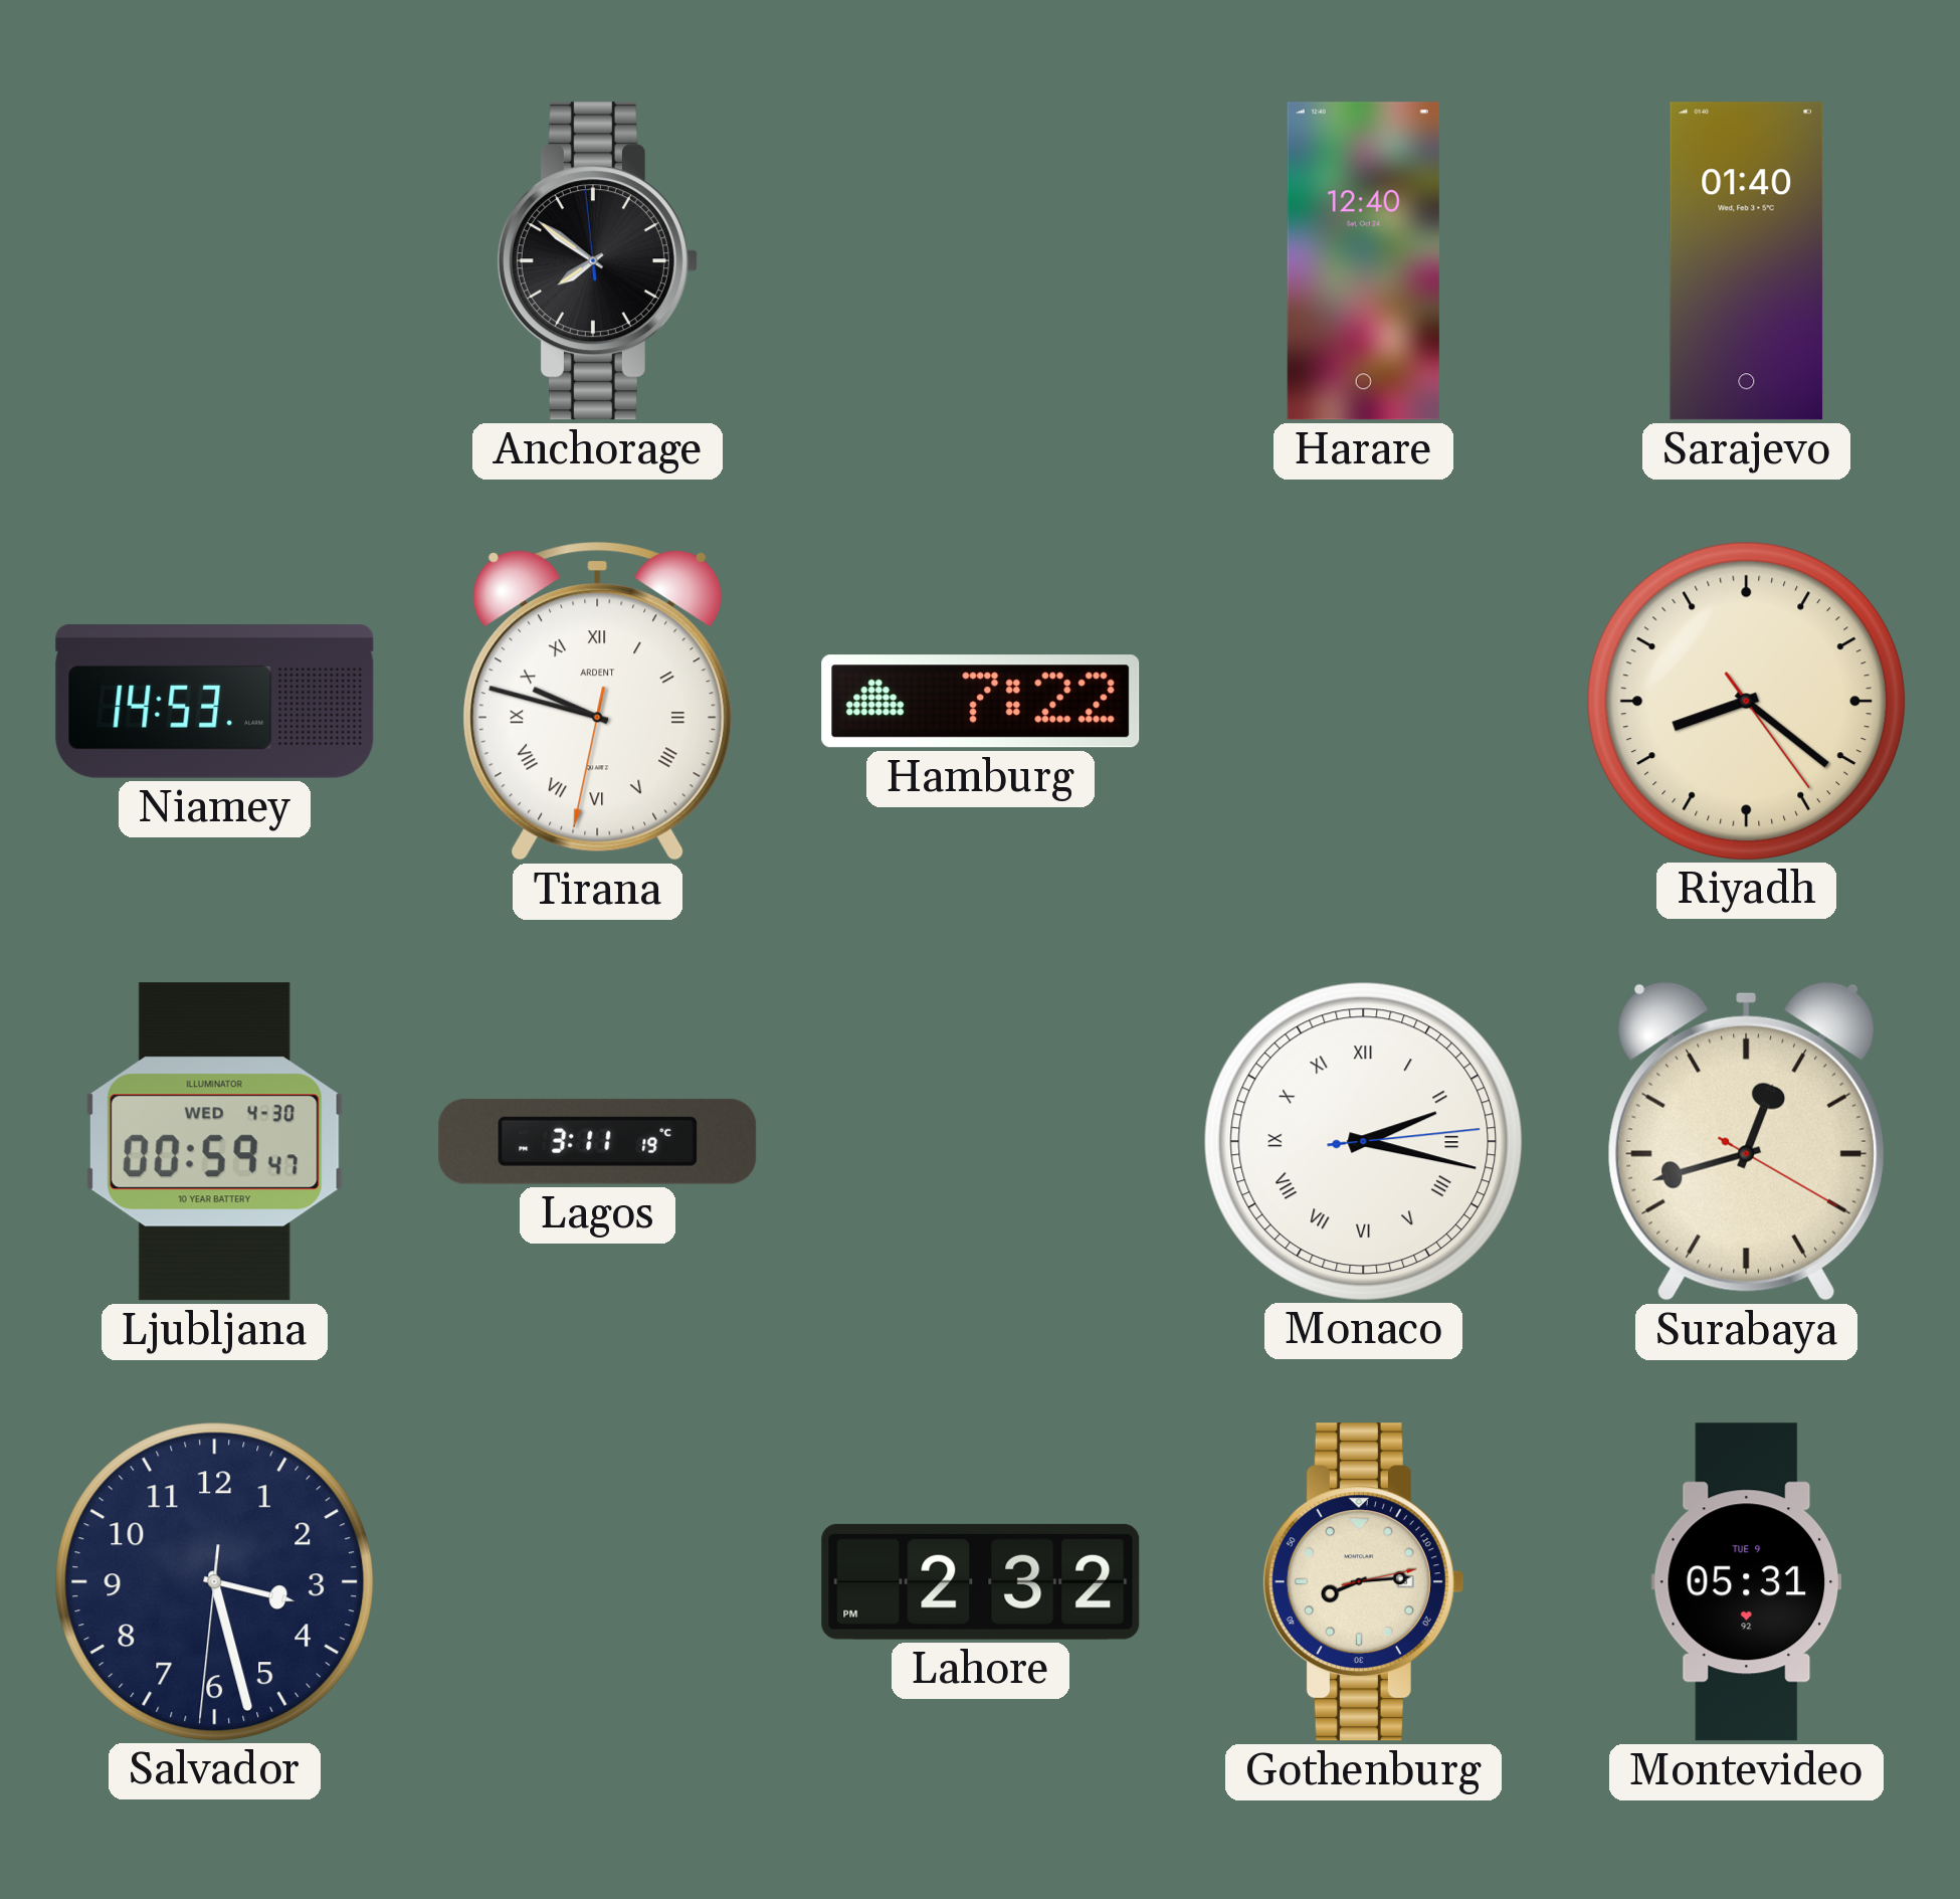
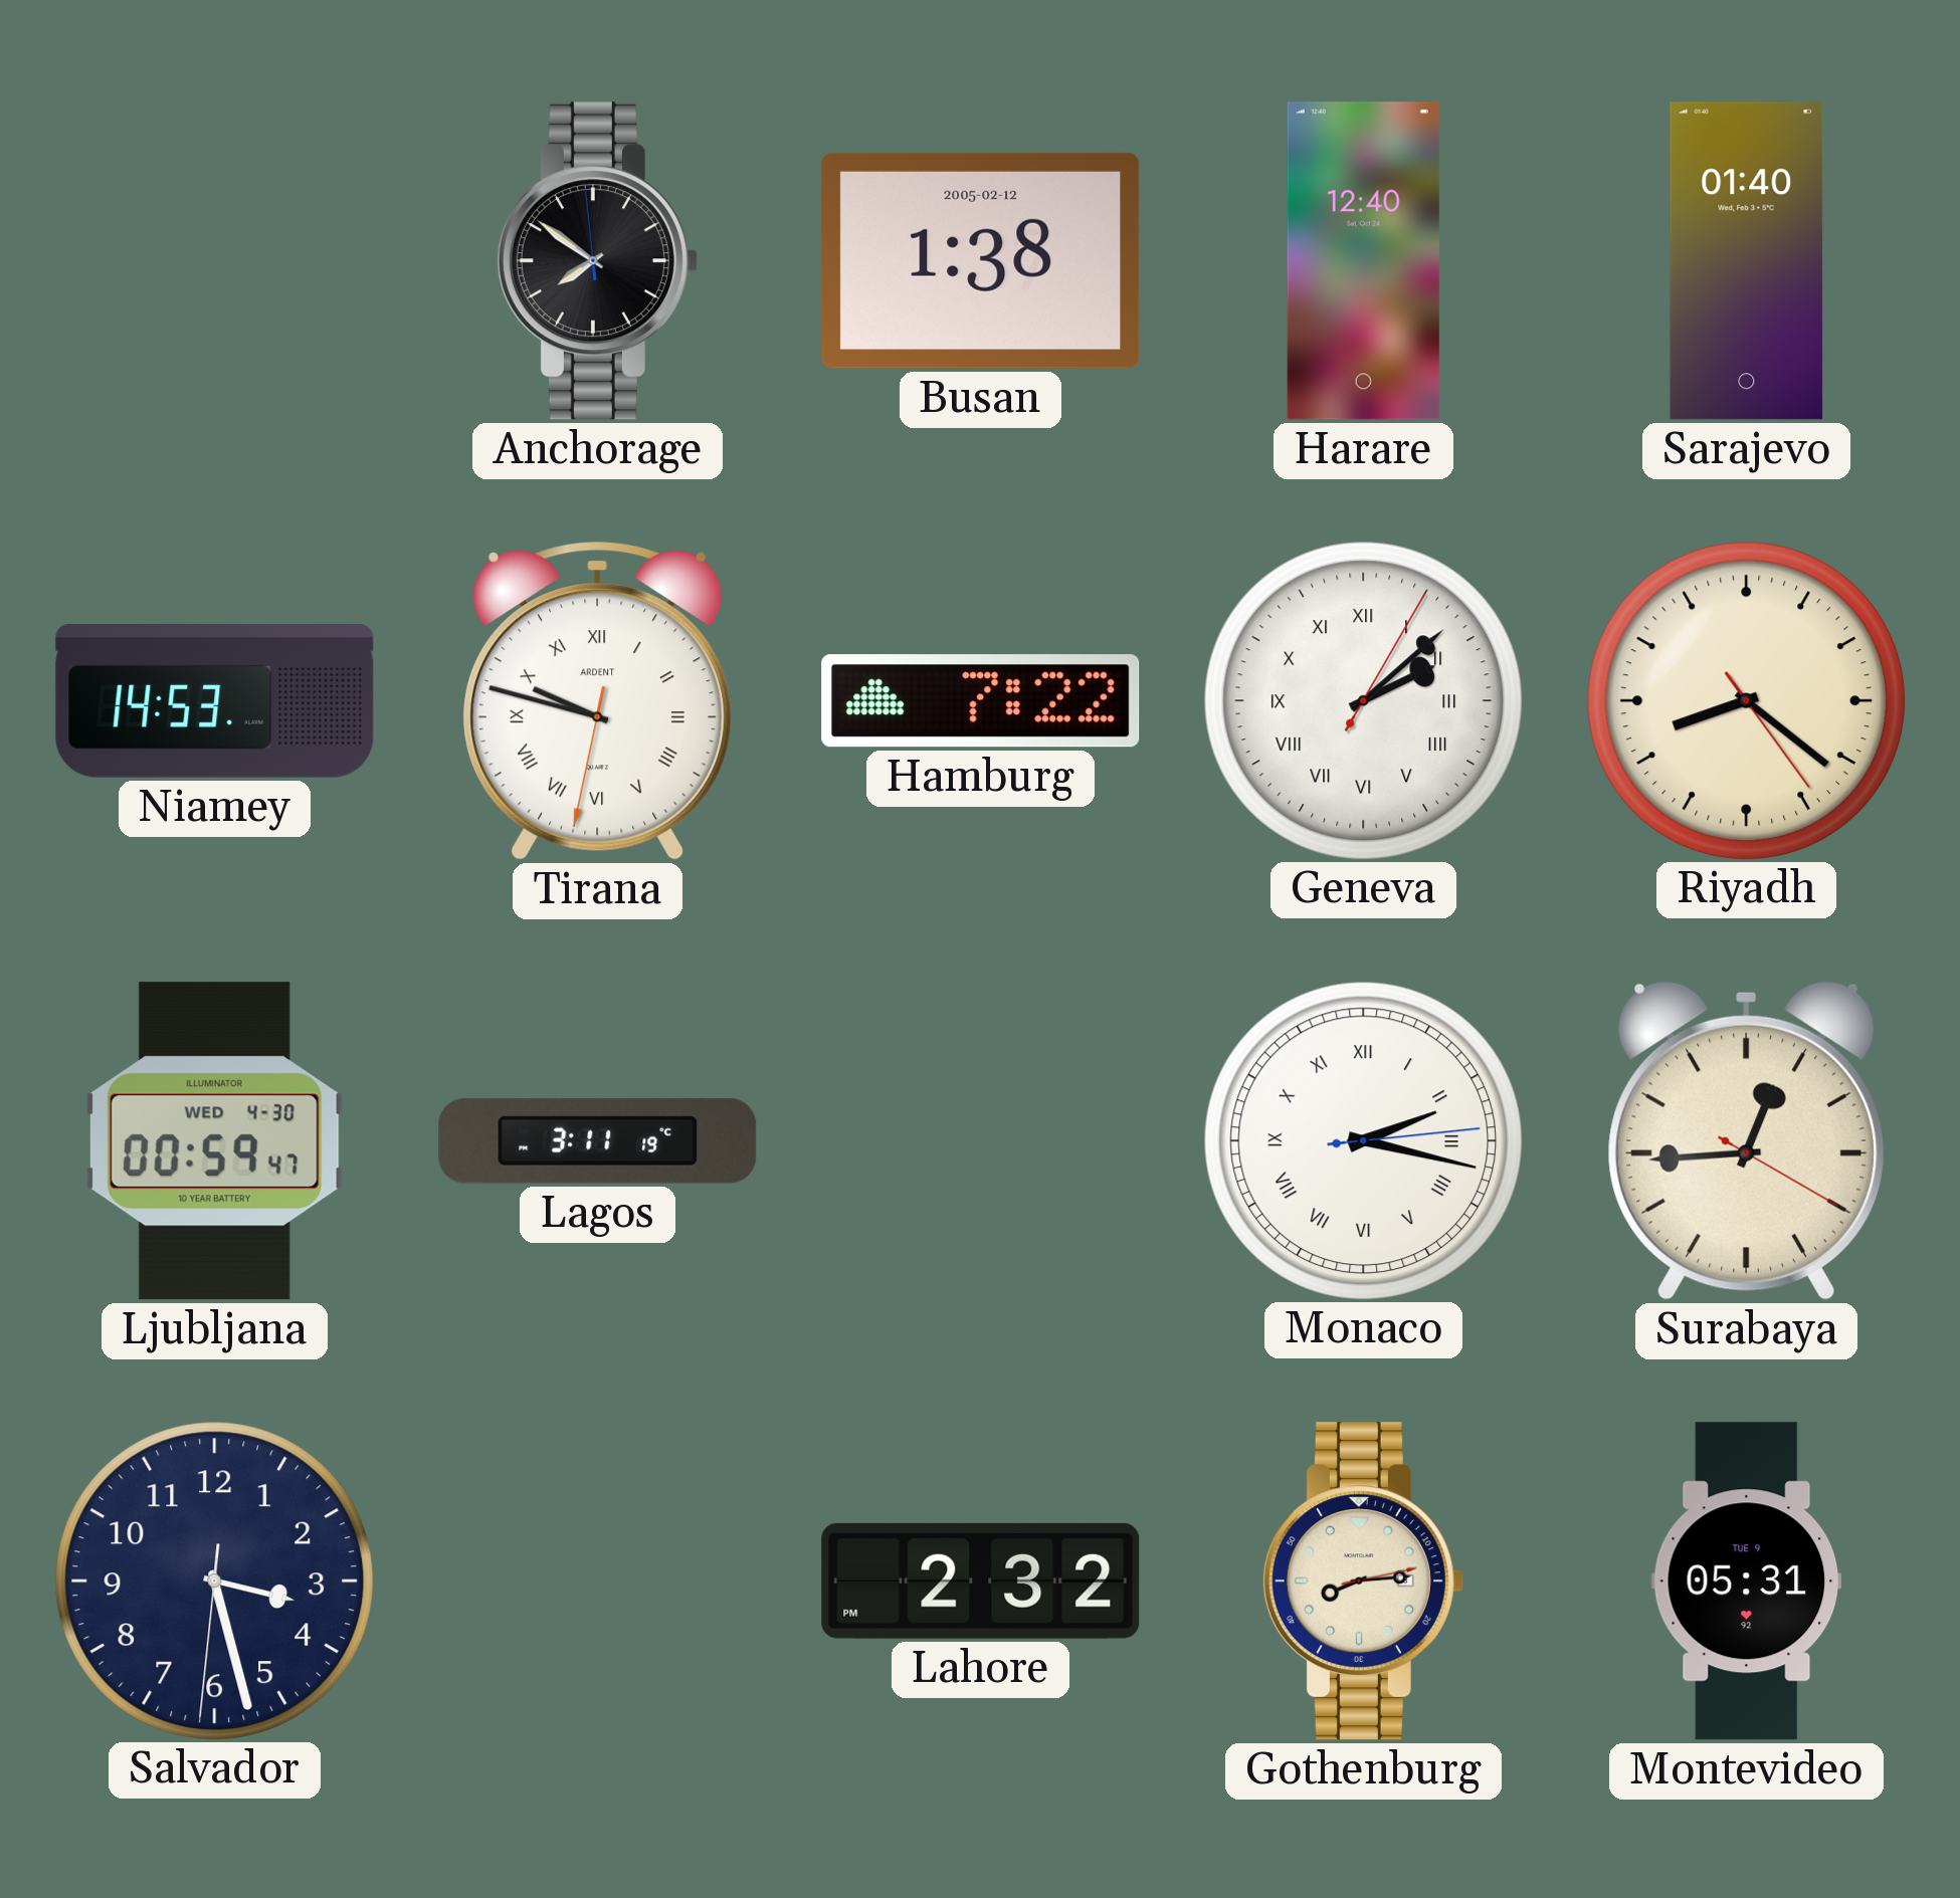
Busan: none -> 1:38 (981, 260)
Geneva: none -> 2:08 (1363, 700)
Surabaya: 12:42 -> 12:44 (1747, 1140)
